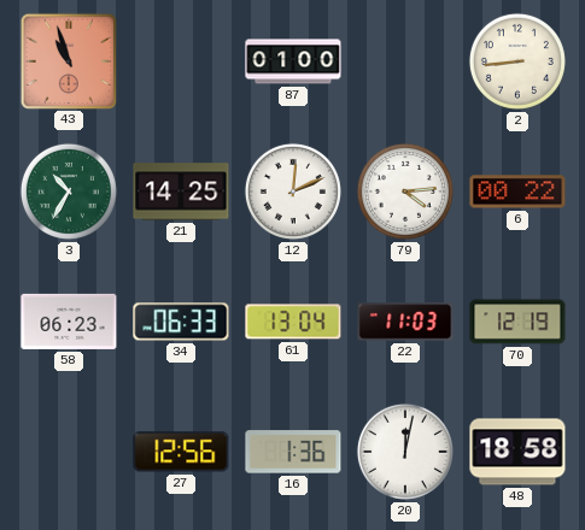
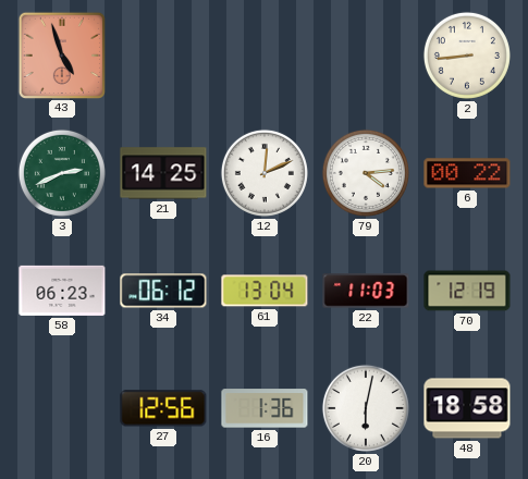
43: 10:57 -> 4:57 (61, 54)
87: 01:00 -> none (293, 61)
3: 10:35 -> 2:41 (62, 173)
34: 06:33 -> 06:12 (163, 291)
20: 12:02 -> 6:02 (366, 408)
